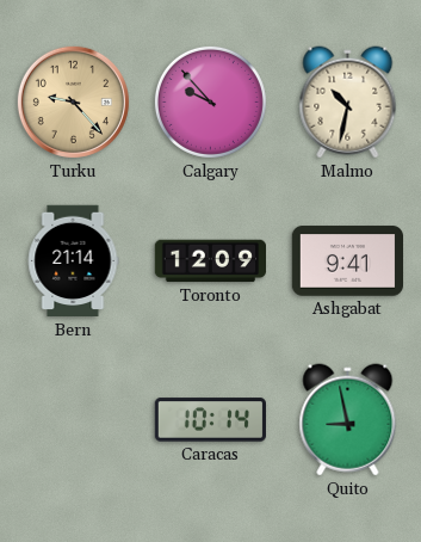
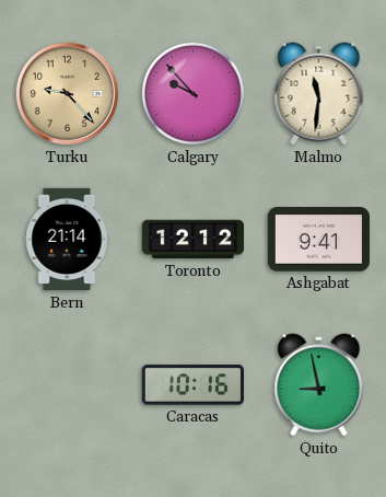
Malmo: 10:32 -> 11:31 (319, 94)
Toronto: 12:09 -> 12:12 (192, 240)
Caracas: 10:14 -> 10:16 (192, 385)
